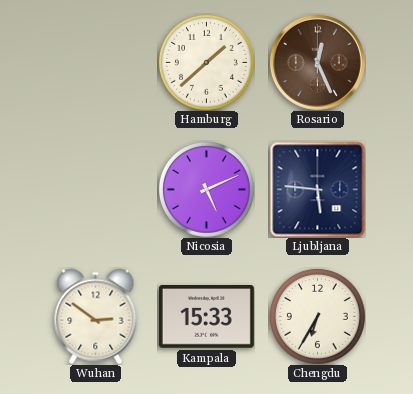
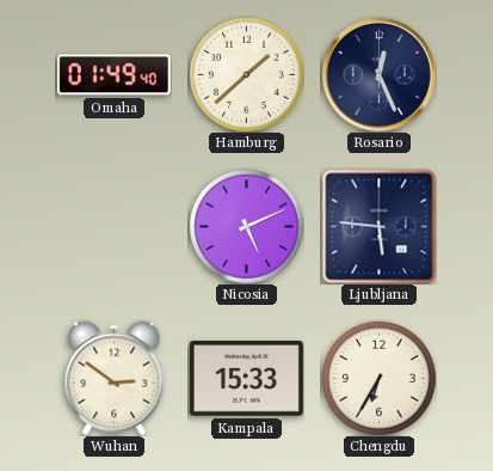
Omaha: none -> 01:49 (113, 75)
Rosario dial: brown -> navy (378, 74)
